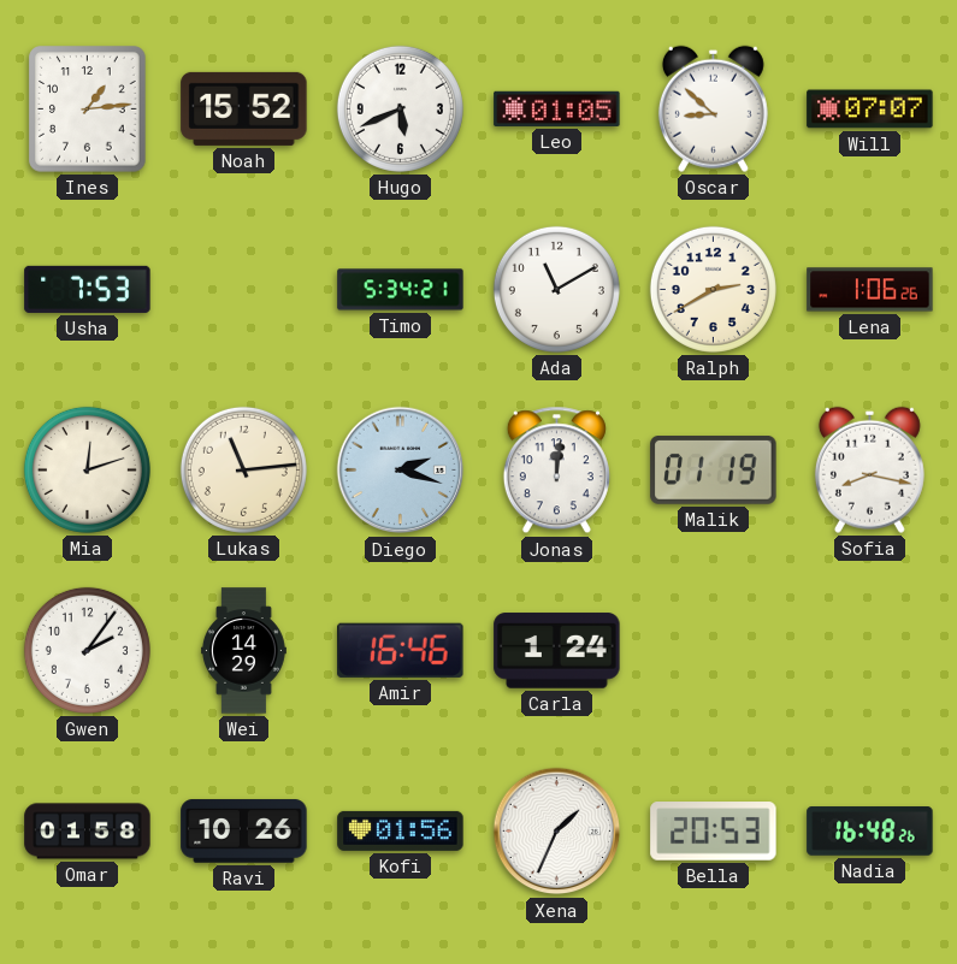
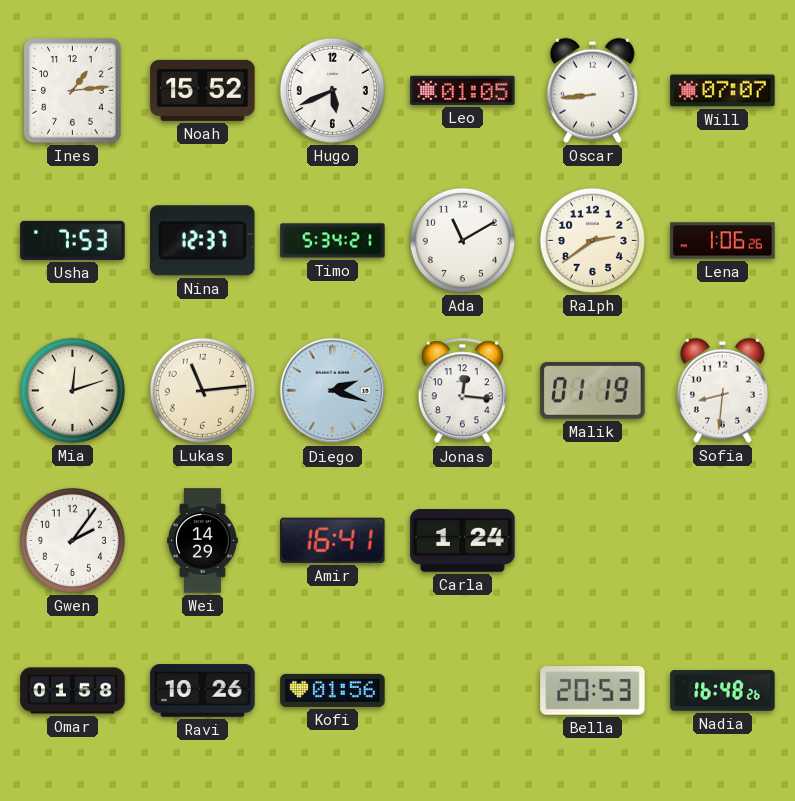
Oscar: 8:52 -> 8:44 (592, 90)
Nina: none -> 12:37 (203, 241)
Ralph: 2:40 -> 2:39 (592, 240)
Jonas: 12:01 -> 12:16 (462, 391)
Sofia: 8:17 -> 8:31 (722, 390)
Amir: 16:46 -> 16:41 (333, 540)
Xena: 1:34 -> none (557, 832)
